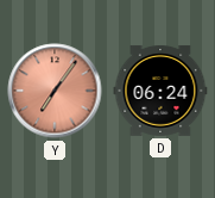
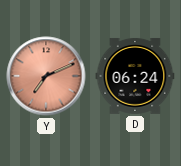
Y: 7:06 -> 7:11 (46, 76)
